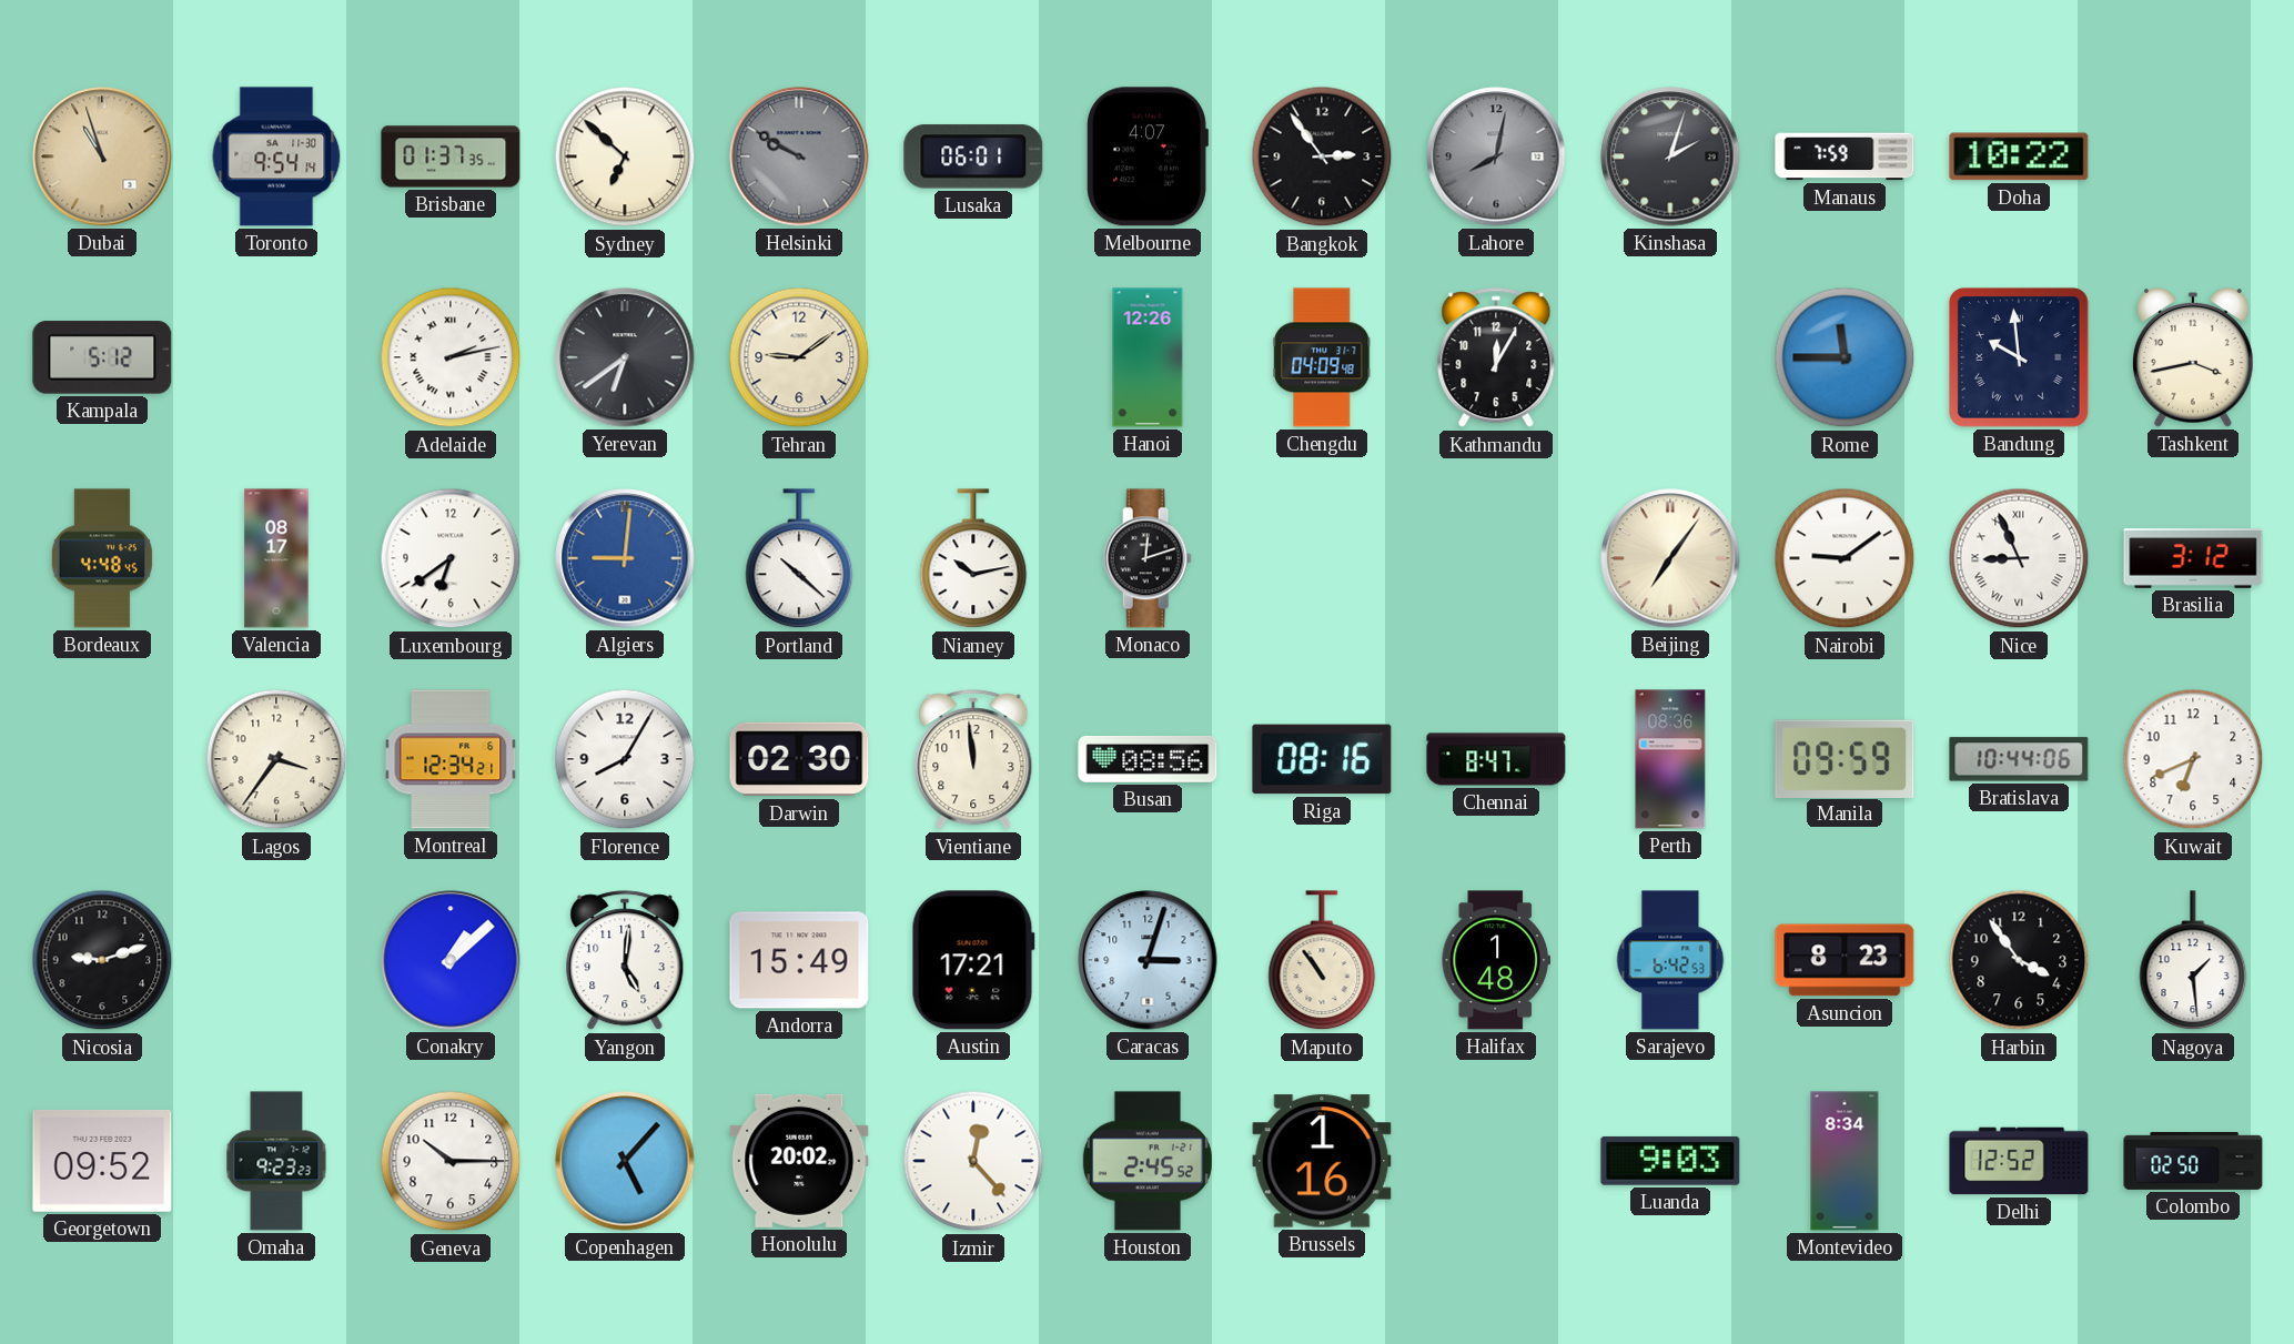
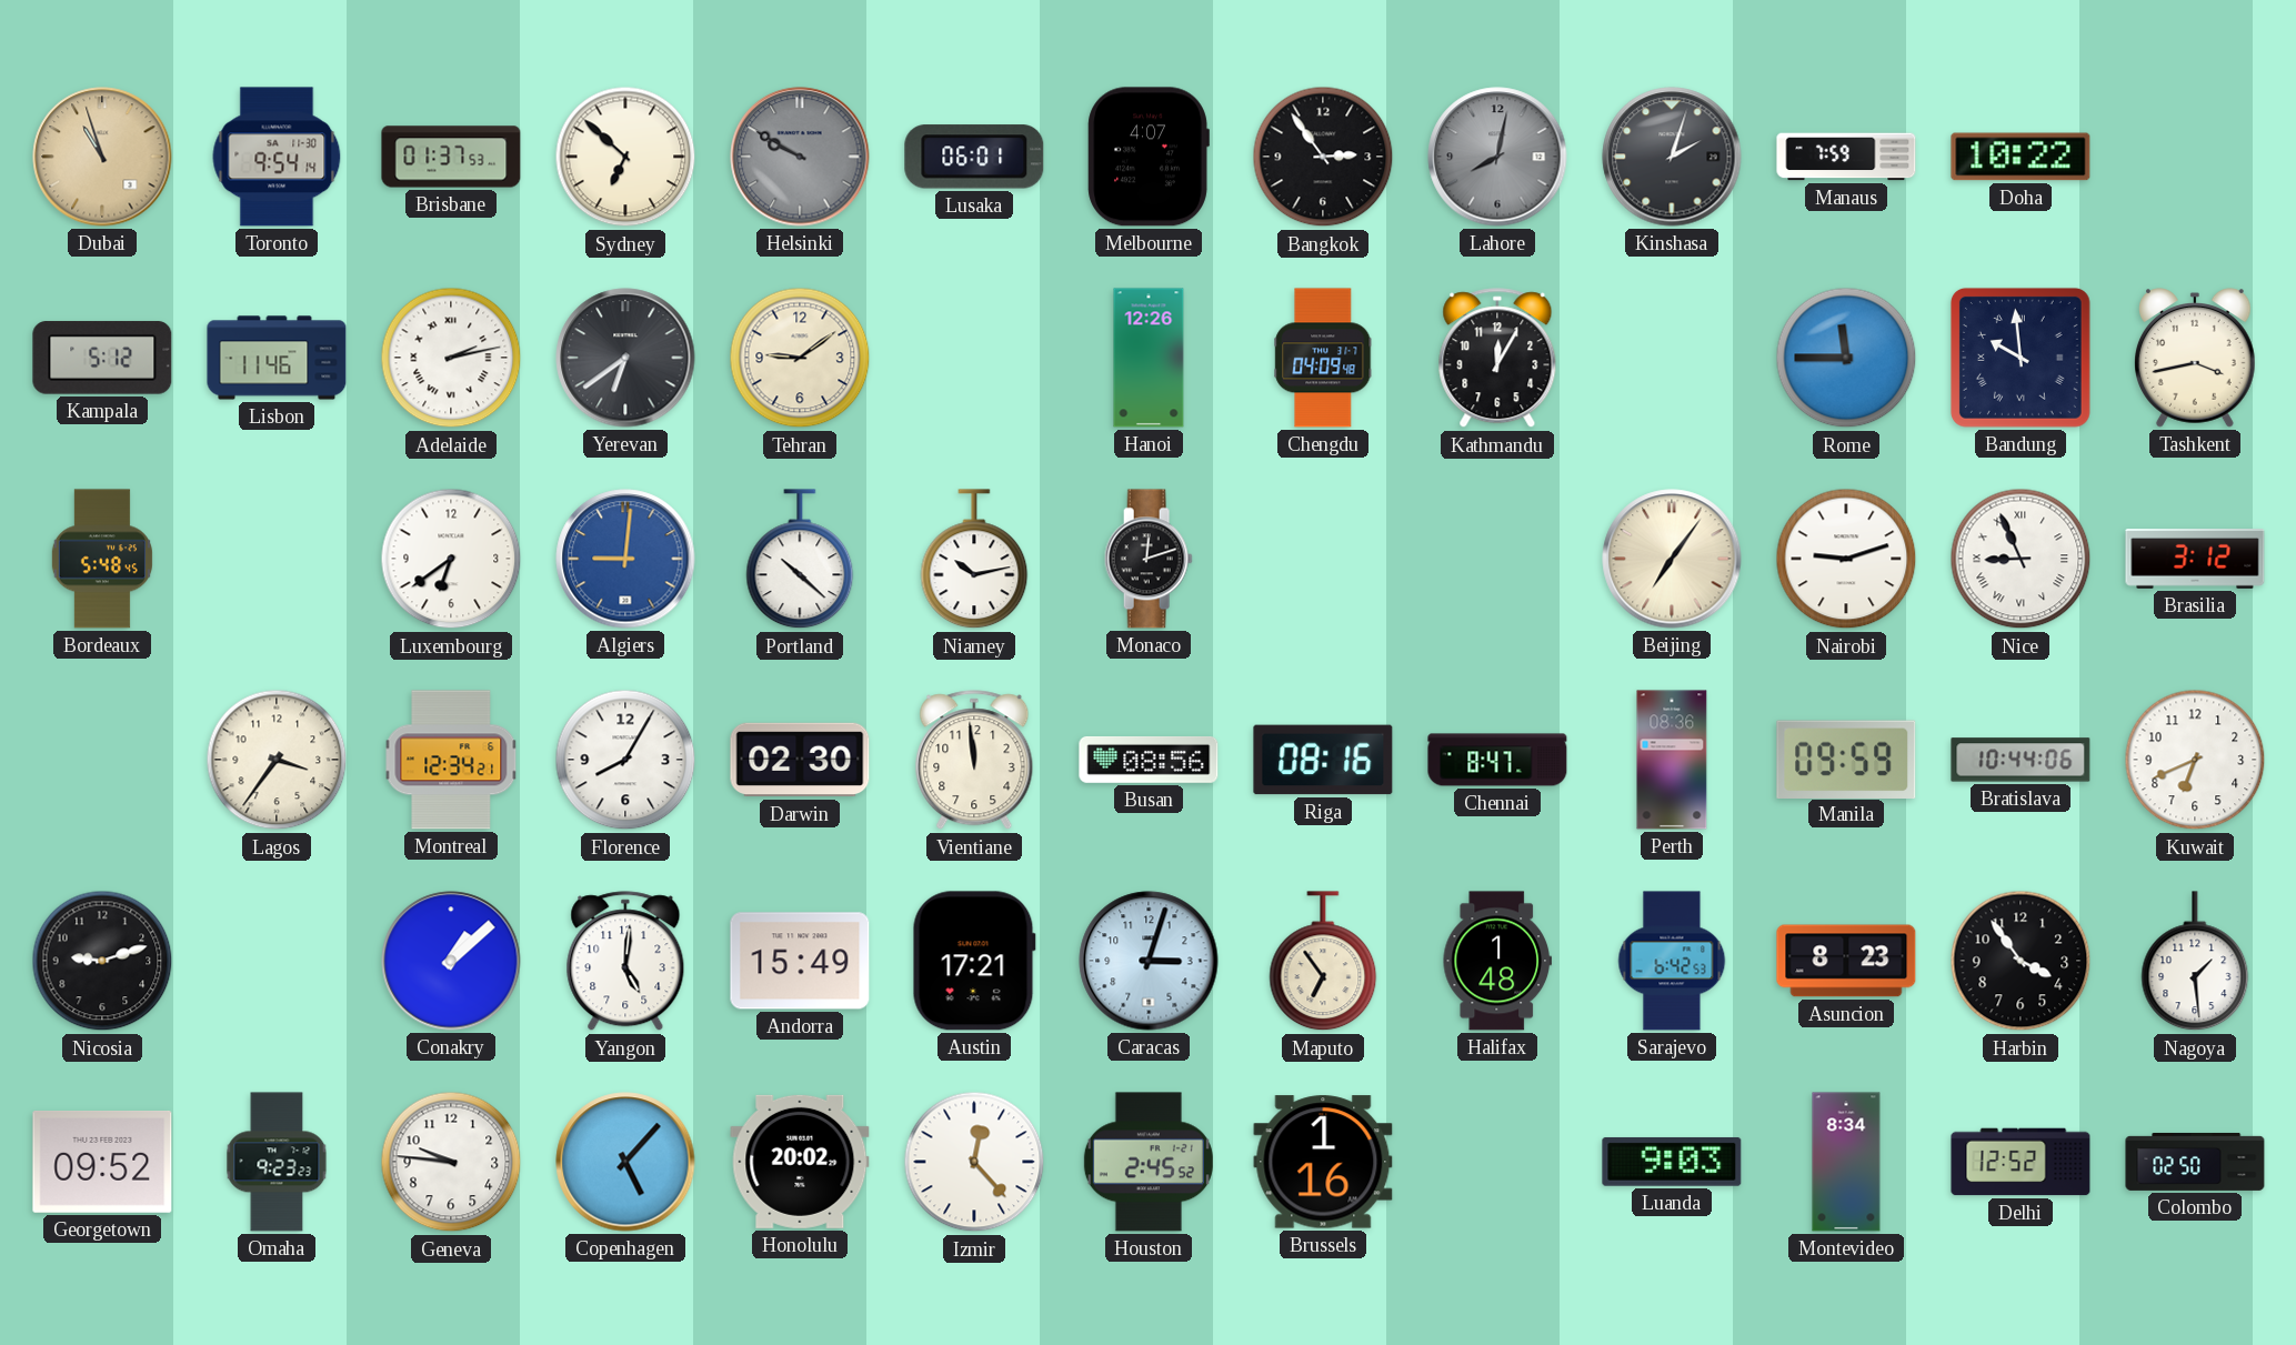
Brisbane: 01:37:35 -> 01:37:53 (451, 157)
Lisbon: none -> 11:46 (277, 358)
Bordeaux: 4:48 -> 5:48 (102, 559)
Valencia: 08:17 -> none (276, 558)
Nairobi: 9:09 -> 9:12 (1846, 559)
Maputo: 10:54 -> 6:54 (1323, 962)
Geneva: 10:15 -> 9:46 (451, 1162)
